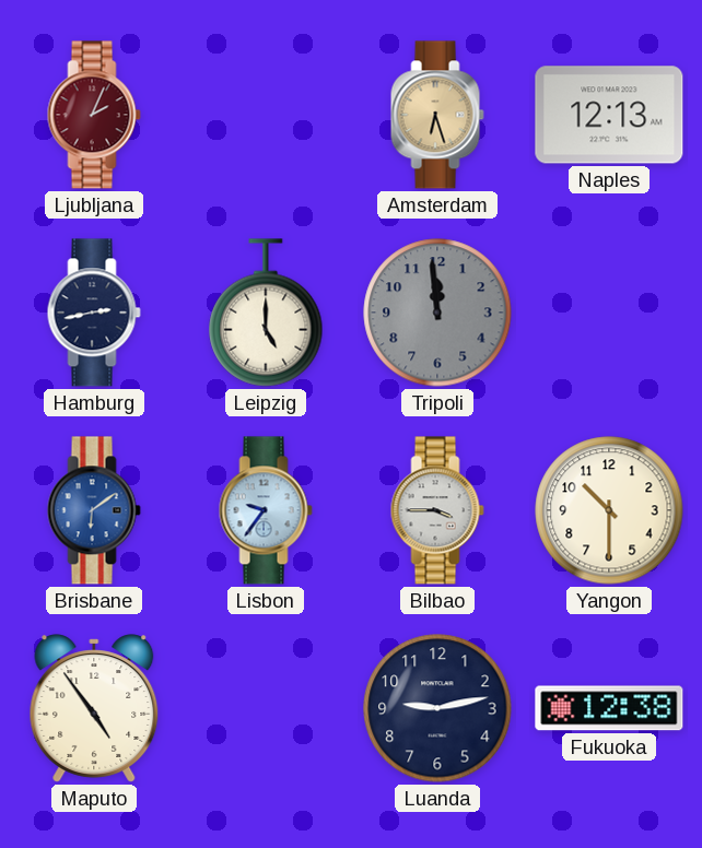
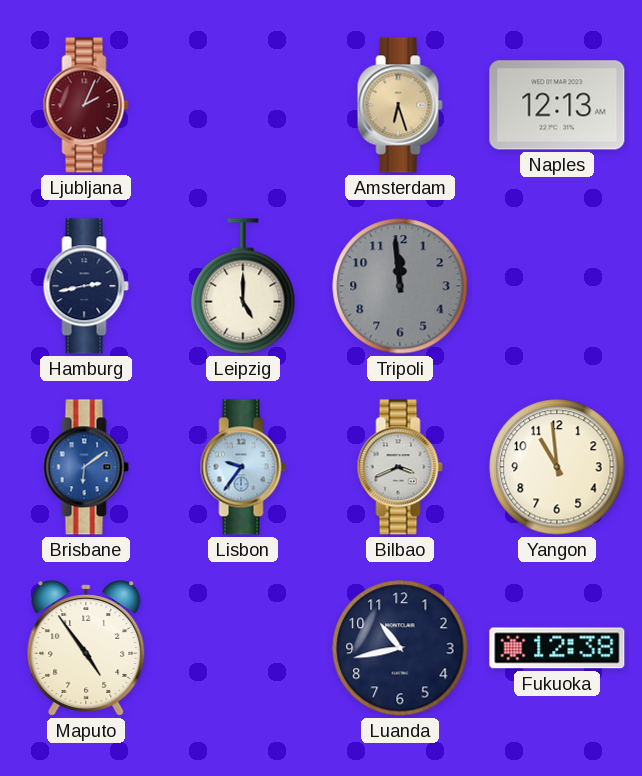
Bilbao: 3:45 -> 3:41 (400, 467)
Yangon: 10:30 -> 10:59 (557, 467)
Luanda: 9:13 -> 10:43 (400, 648)
